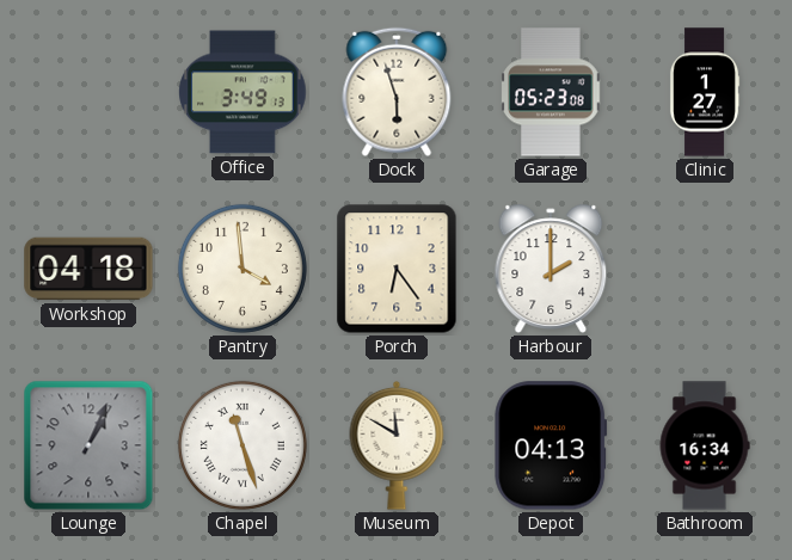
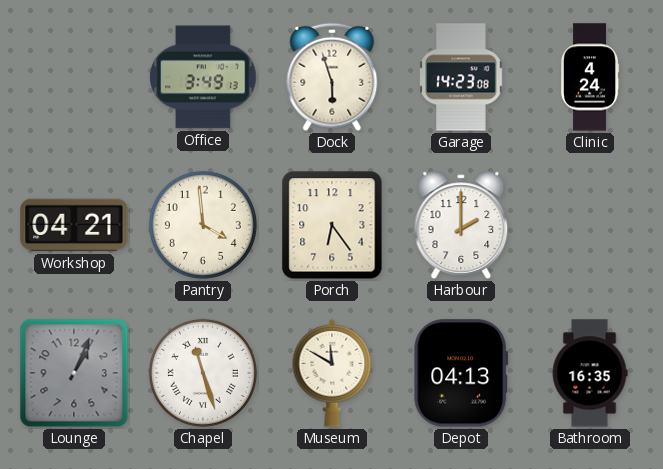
Garage: 05:23 -> 14:23 (461, 77)
Clinic: 1:27 -> 4:24 (590, 77)
Workshop: 04:18 -> 04:21 (74, 225)
Bathroom: 16:34 -> 16:35 (590, 373)
